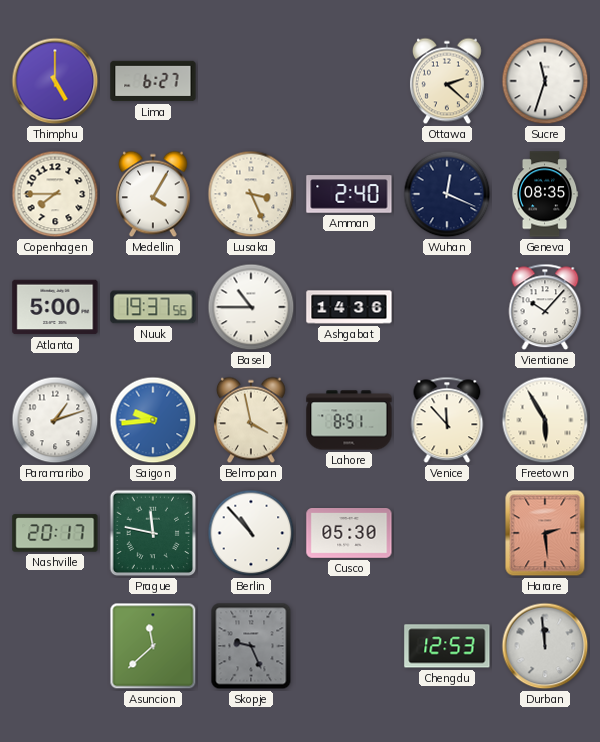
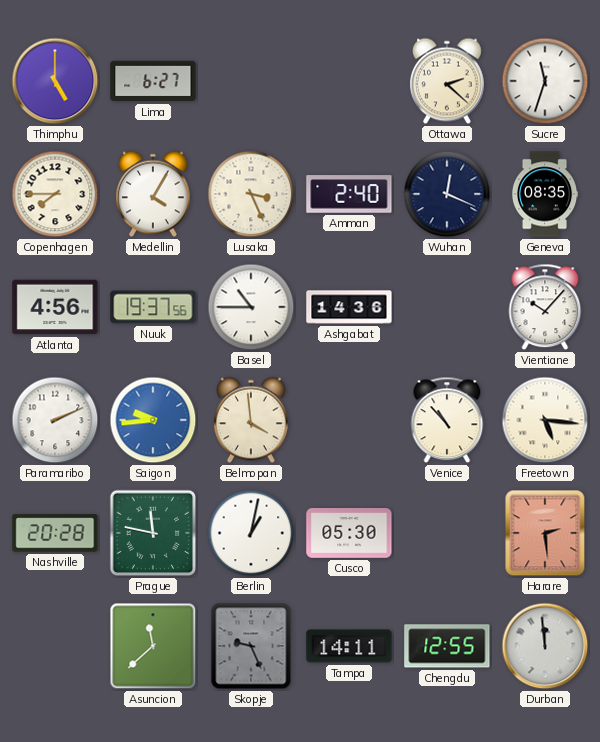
Atlanta: 5:00 -> 4:56 (55, 307)
Paramaribo: 1:12 -> 2:11 (55, 420)
Belmopan: 3:58 -> 3:59 (251, 420)
Lahore: 8:51 -> none (349, 420)
Venice: 11:53 -> 10:53 (447, 420)
Freetown: 5:55 -> 5:16 (545, 420)
Nashville: 20:17 -> 20:28 (55, 533)
Berlin: 10:53 -> 1:02 (251, 533)
Tampa: none -> 14:11 (349, 646)
Chengdu: 12:53 -> 12:55 (447, 646)
